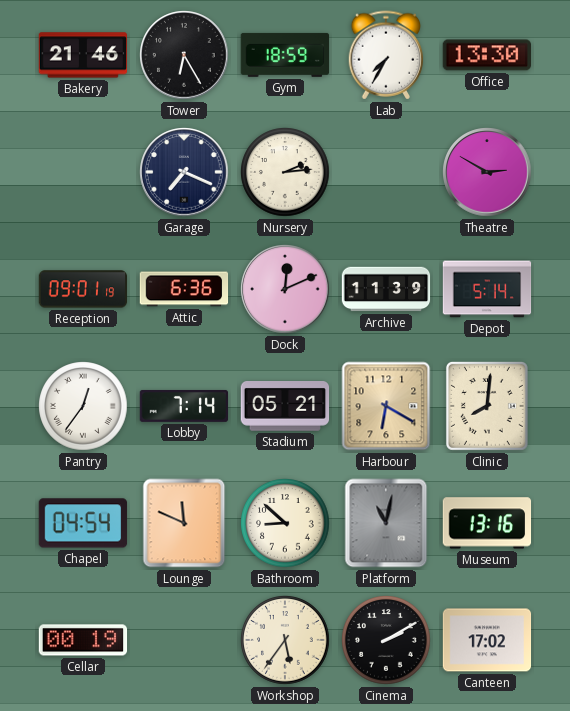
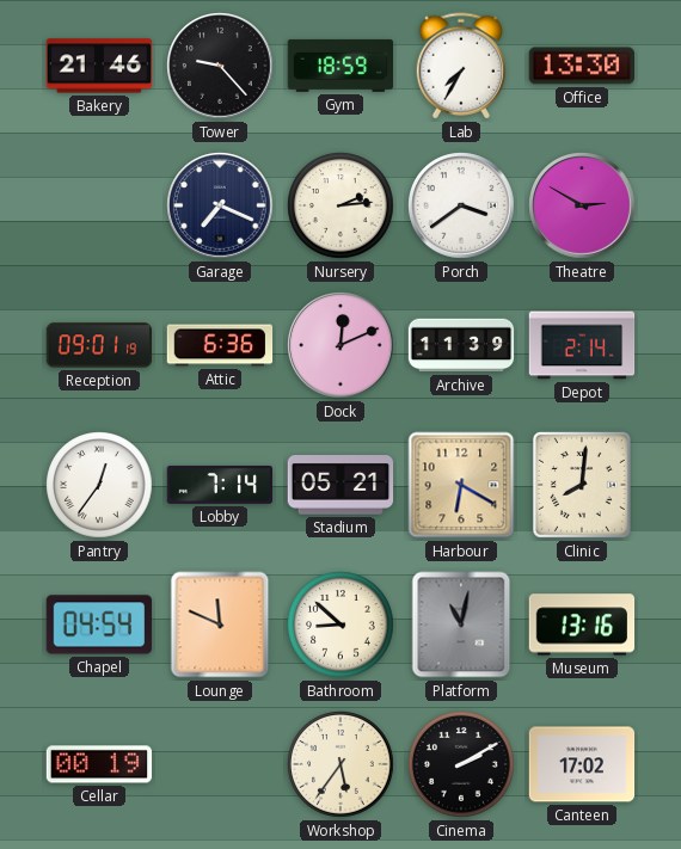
Tower: 6:25 -> 9:23 (220, 66)
Porch: none -> 3:39 (461, 205)
Depot: 5:14 -> 2:14 (582, 345)
